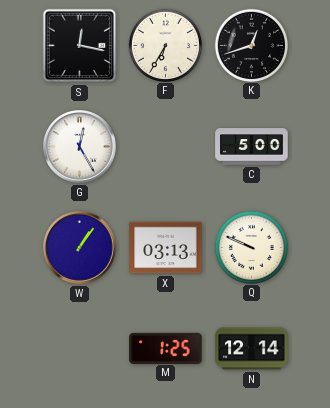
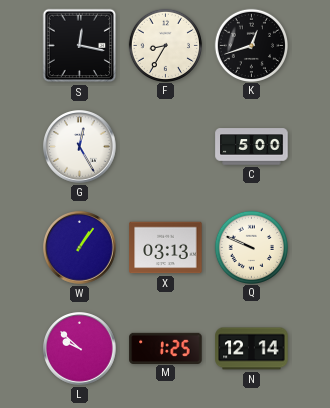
F: 6:35 -> 8:35 (165, 45)
L: none -> 9:52 (80, 349)
